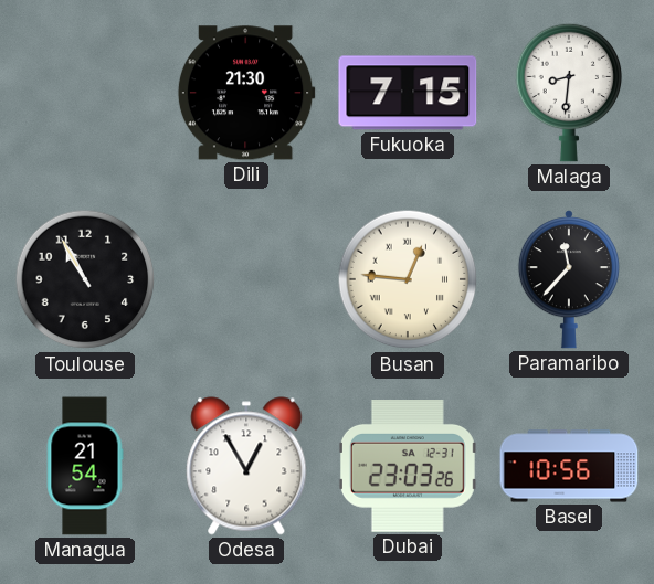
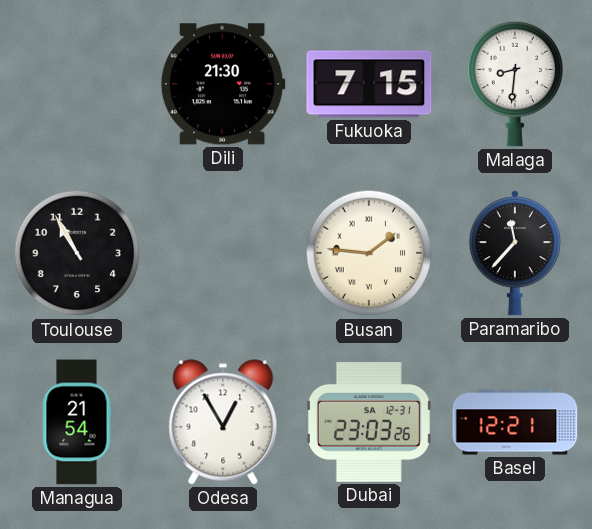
Busan: 12:46 -> 1:46 (369, 253)
Basel: 10:56 -> 12:21 (515, 422)
